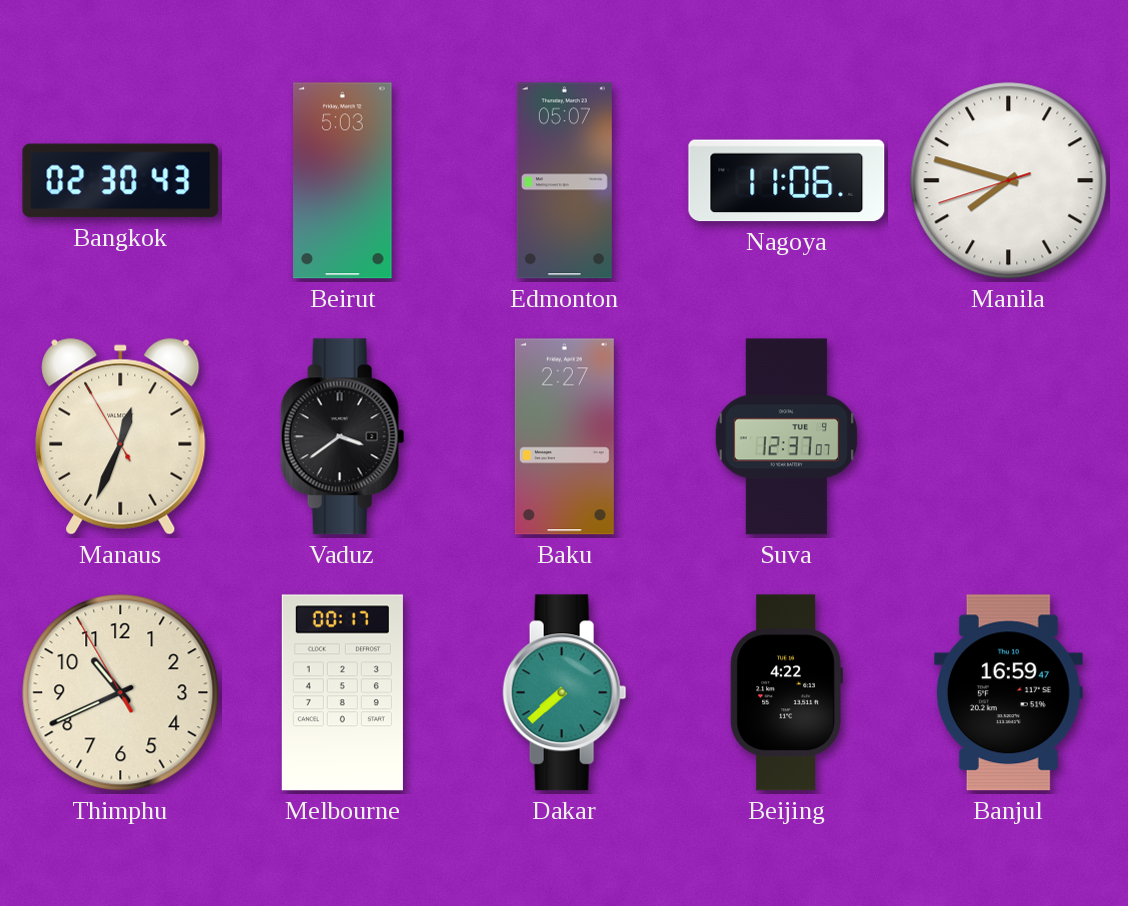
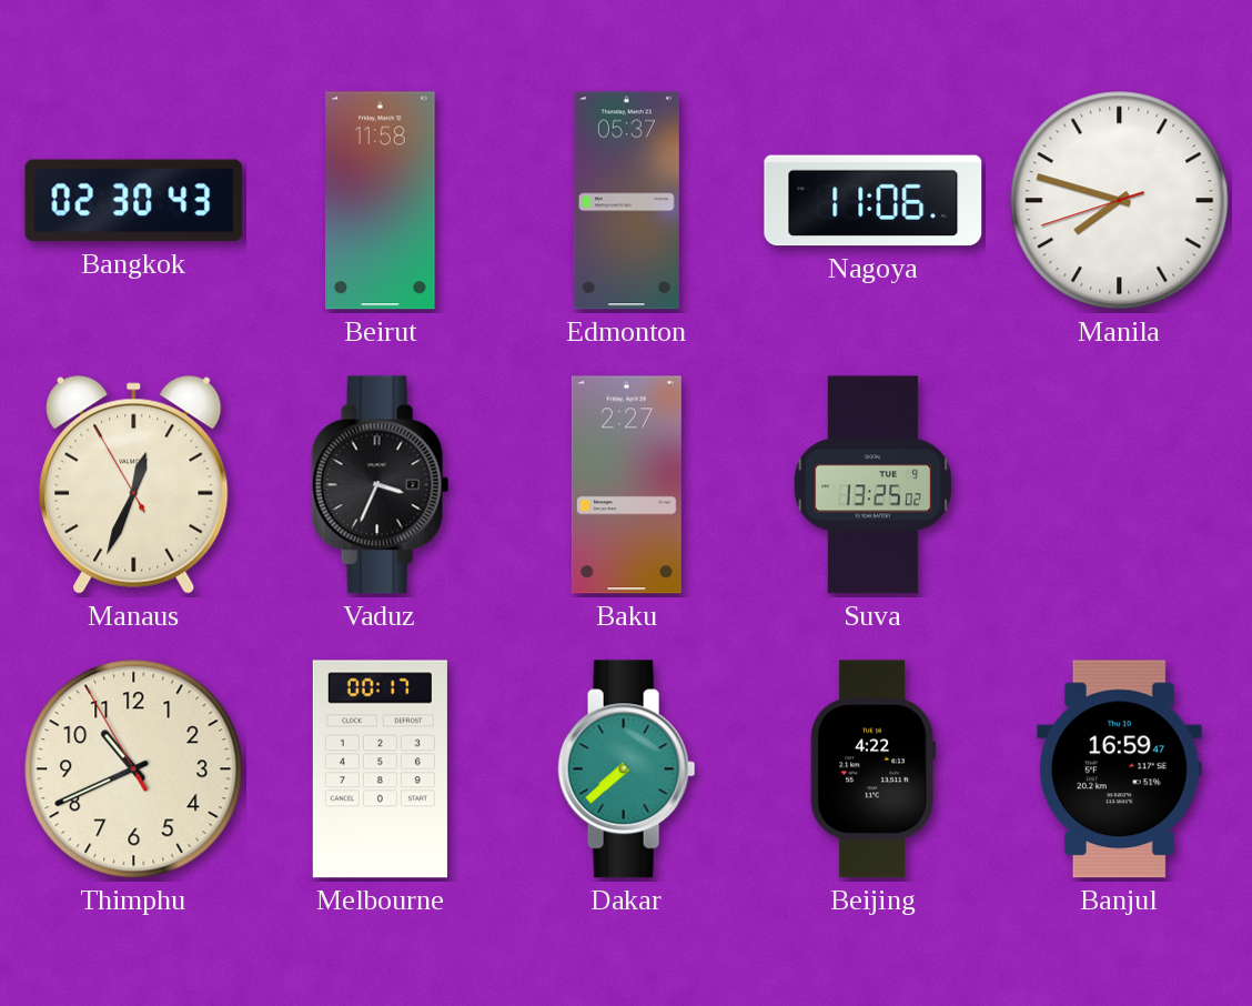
Beirut: 5:03 -> 11:58 (381, 201)
Edmonton: 05:07 -> 05:37 (626, 201)
Vaduz: 3:39 -> 3:34 (381, 485)
Suva: 12:37 -> 13:25 (872, 485)
